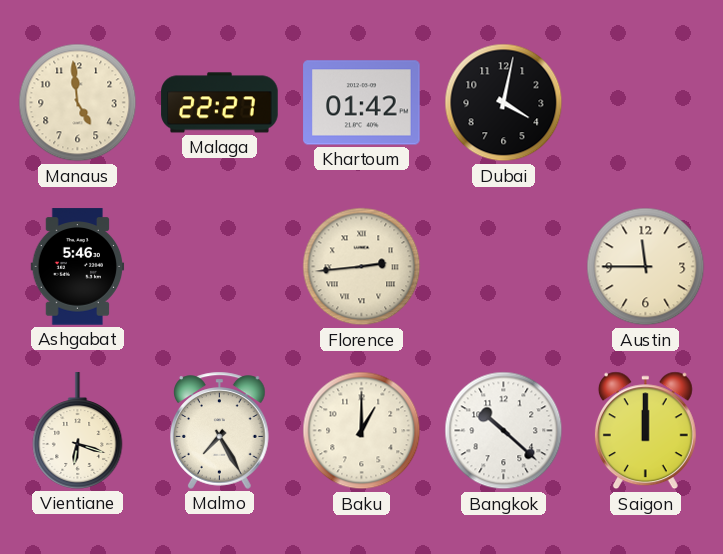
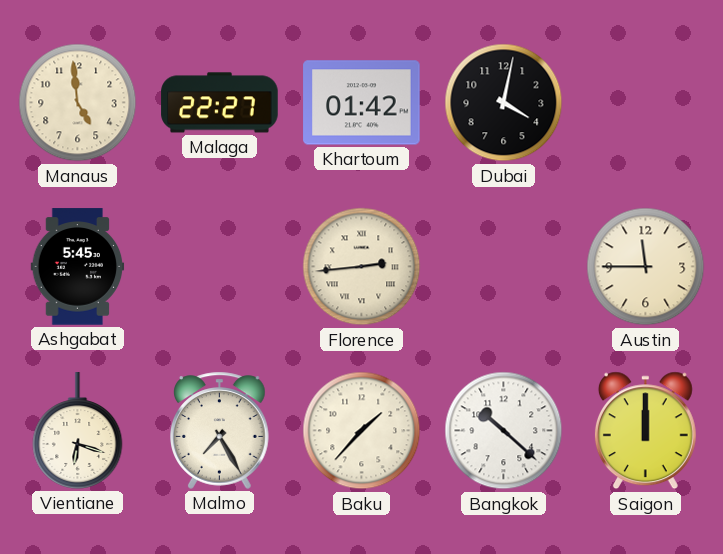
Ashgabat: 5:46 -> 5:45 (78, 267)
Baku: 1:00 -> 1:37 (362, 431)
